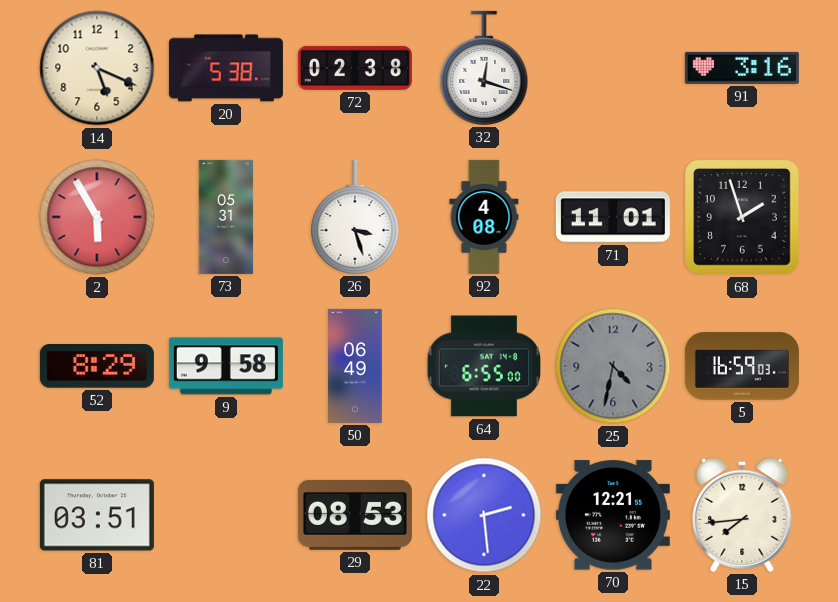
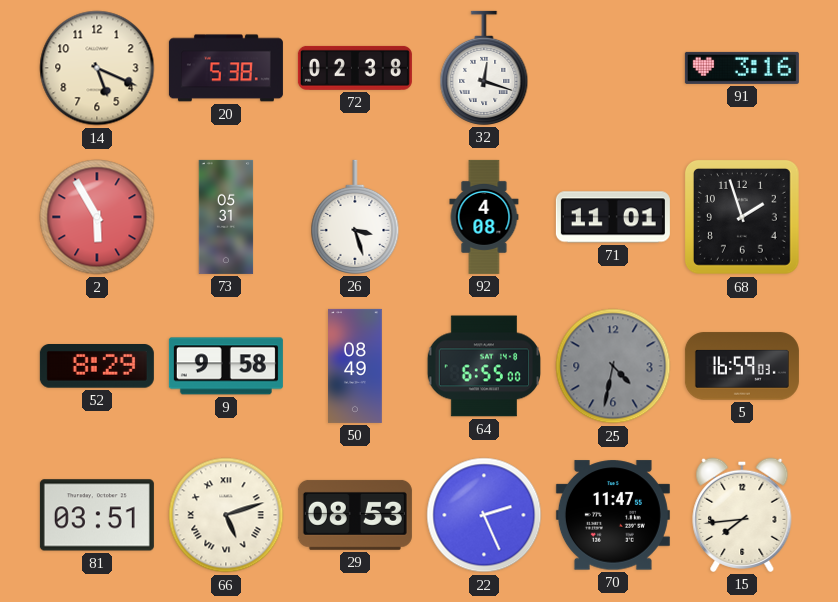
50: 06:49 -> 08:49 (355, 366)
66: none -> 5:12 (226, 515)
22: 2:29 -> 2:26 (484, 515)
70: 12:21 -> 11:47 (613, 515)
